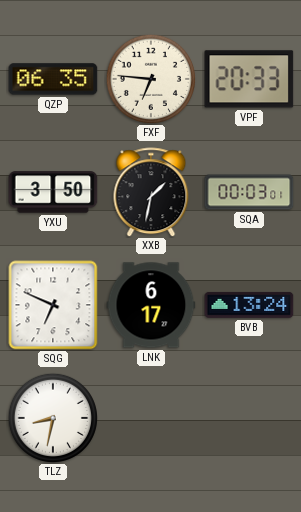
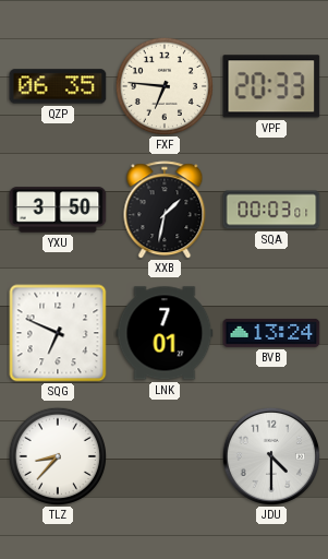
LNK: 6:17 -> 7:01 (165, 333)
TLZ: 8:32 -> 8:37 (58, 456)
JDU: none -> 4:30 (271, 456)
